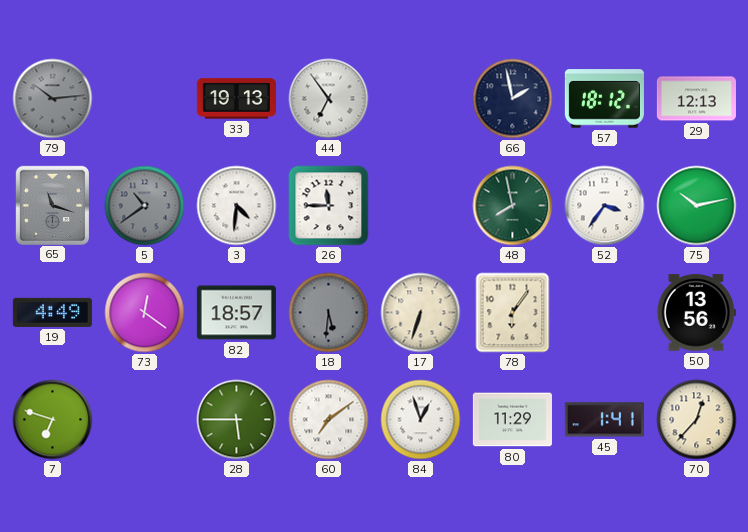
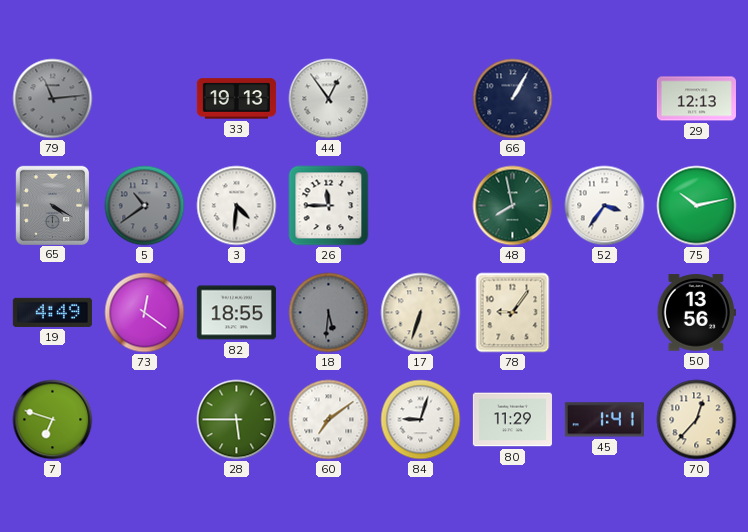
79: 10:14 -> 11:14 (53, 99)
44: 6:54 -> 12:54 (329, 99)
66: 1:58 -> 1:05 (513, 99)
57: 18:12 -> none (604, 99)
65: 11:18 -> 4:20 (52, 205)
82: 18:57 -> 18:55 (236, 313)
78: 6:06 -> 9:06 (513, 313)
84: 12:57 -> 9:03 (421, 420)
